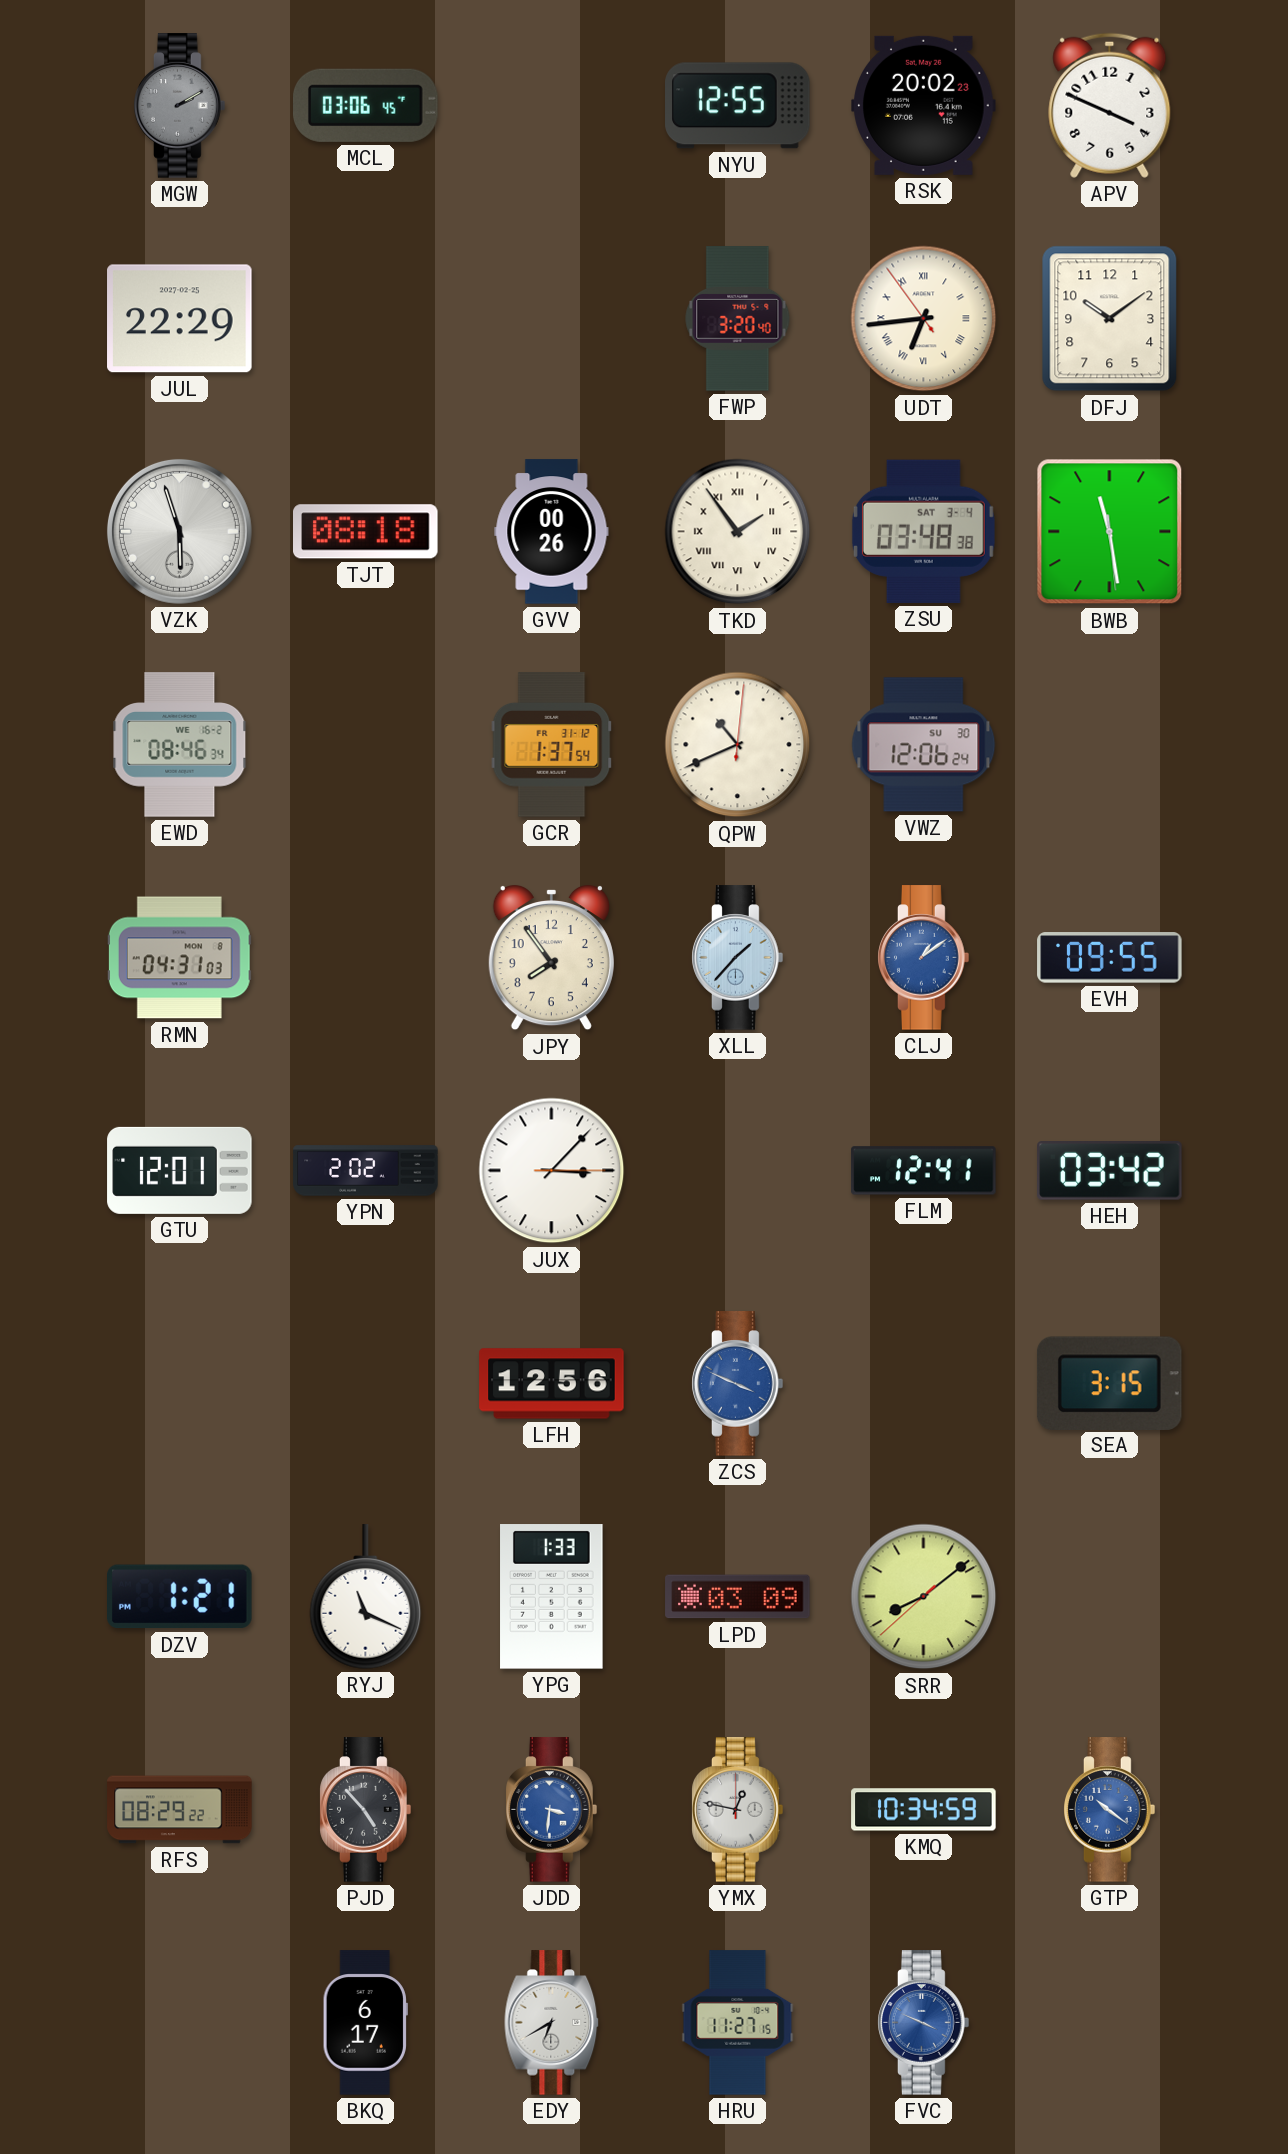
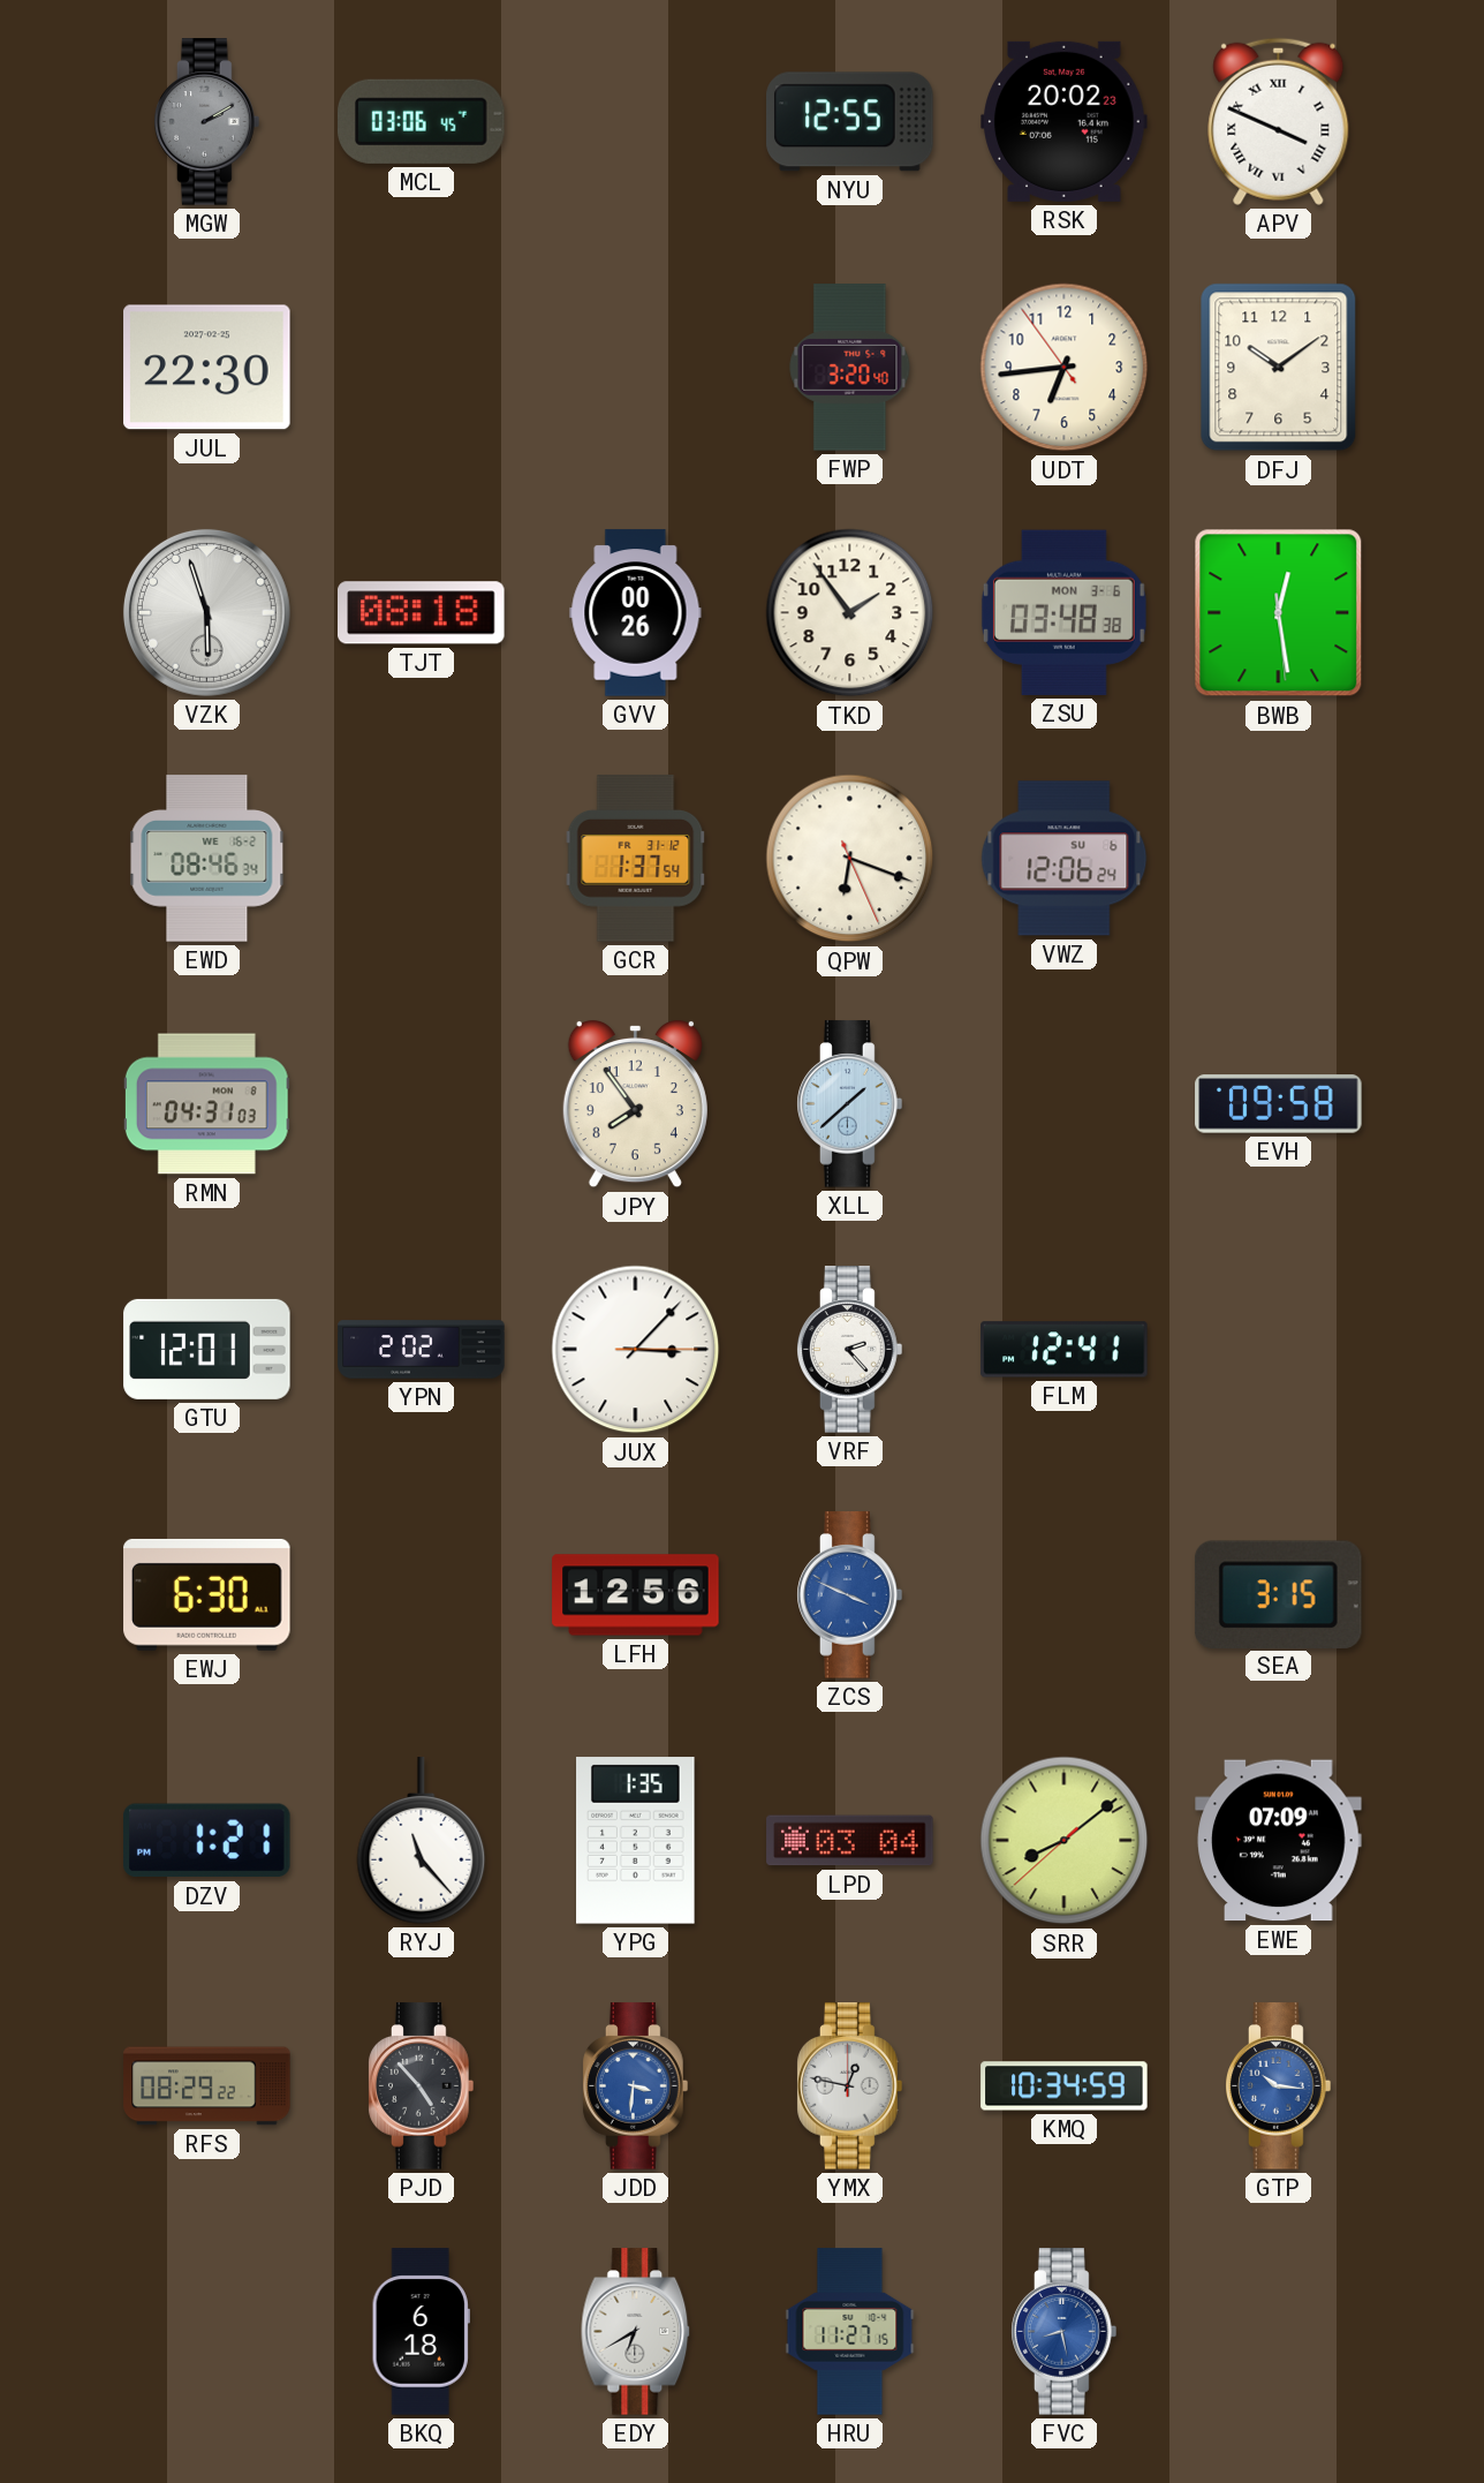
APV numerals: Arabic -> Roman (1279, 121)
JUL: 22:29 -> 22:30 (207, 368)
UDT numerals: Roman -> Arabic (1065, 368)
TKD numerals: Roman -> Arabic (850, 613)
ZSU date: SAT 3-4 -> MON 3-6 (1063, 612)
BWB: 11:28 -> 12:28 (1279, 613)
QPW: 10:41 -> 6:18 (850, 859)
VWZ date: SU 30 -> SU 6 (1065, 859)
XLL: 1:37 -> 1:38 (850, 1104)
CLJ: 1:09 -> none (924, 958)
EVH: 09:55 -> 09:58 (1279, 1104)
VRF: none -> 2:23 (850, 1350)
HEH: 03:42 -> none (1110, 1171)
EWJ: none -> 6:30 (207, 1594)
RYJ: 11:19 -> 11:23 (422, 1841)
YPG: 1:33 -> 1:35 (636, 1841)
LPD: 03:09 -> 03:04 (850, 1841)
EWE: none -> 07:09 (1279, 1841)
GTP: 10:21 -> 10:16 (1279, 2086)
BKQ: 6:17 -> 6:18 (421, 2332)
FVC: 3:49 -> 8:28 (1065, 2332)
